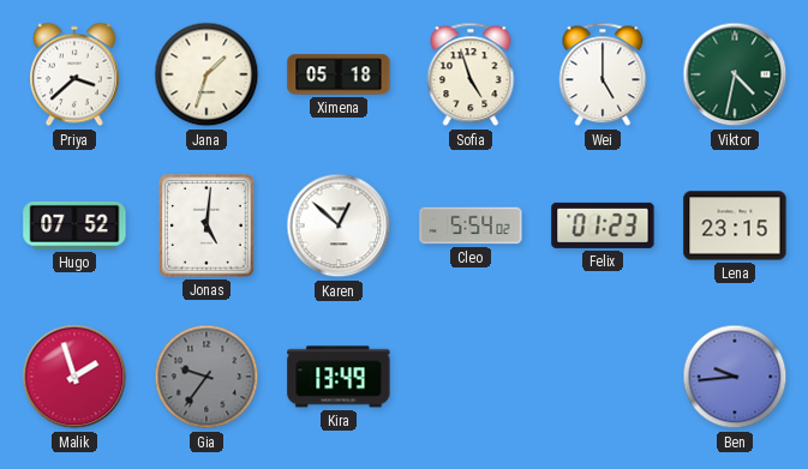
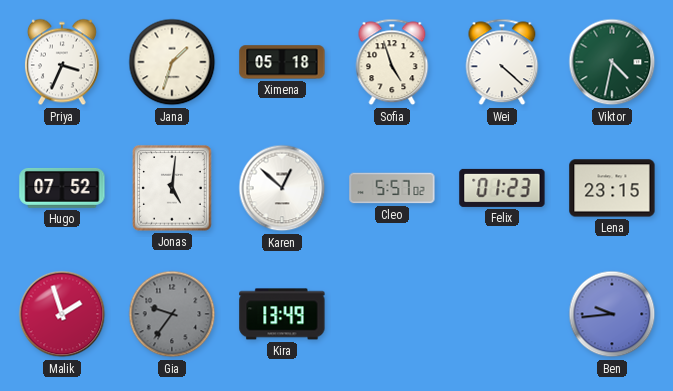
Priya: 3:38 -> 3:34 (62, 62)
Wei: 5:00 -> 4:22 (502, 62)
Cleo: 5:54 -> 5:57 (392, 188)
